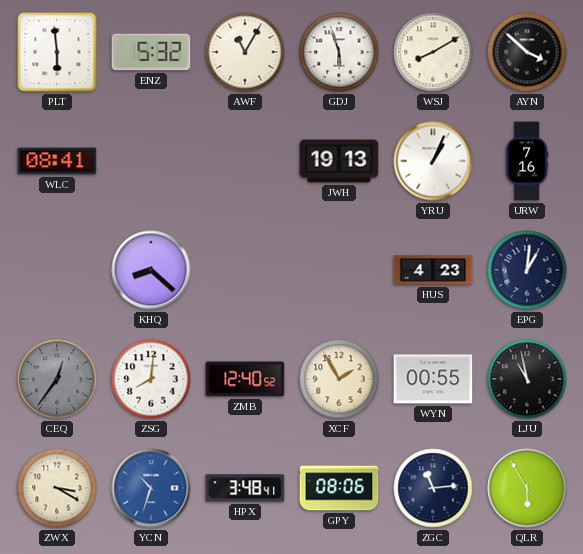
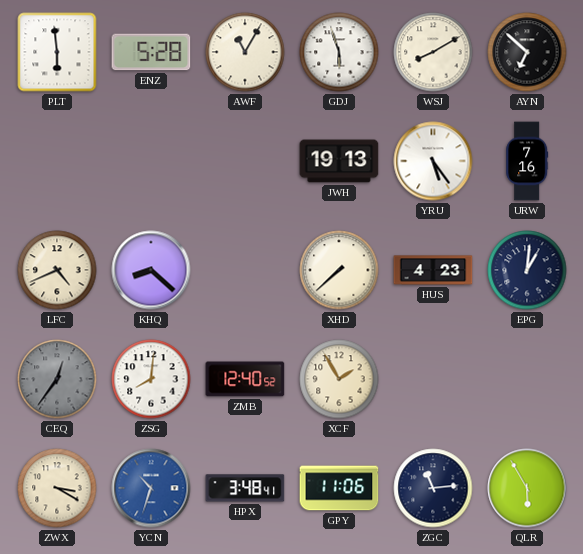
ENZ: 5:32 -> 5:28 (151, 52)
AYN: 3:52 -> 6:52 (527, 52)
WLC: 08:41 -> none (57, 161)
YRU: 1:04 -> 5:24 (433, 161)
LFC: none -> 4:41 (57, 270)
XHD: none -> 7:38 (339, 270)
WYN: 00:55 -> none (433, 379)
LJU: 10:58 -> none (527, 379)
GPY: 08:06 -> 11:06 (339, 488)
